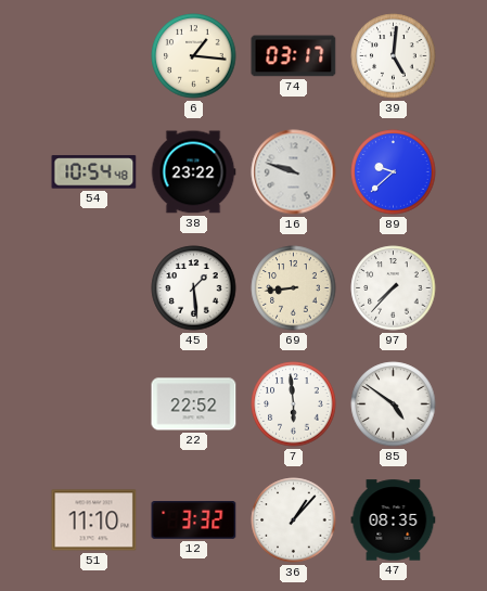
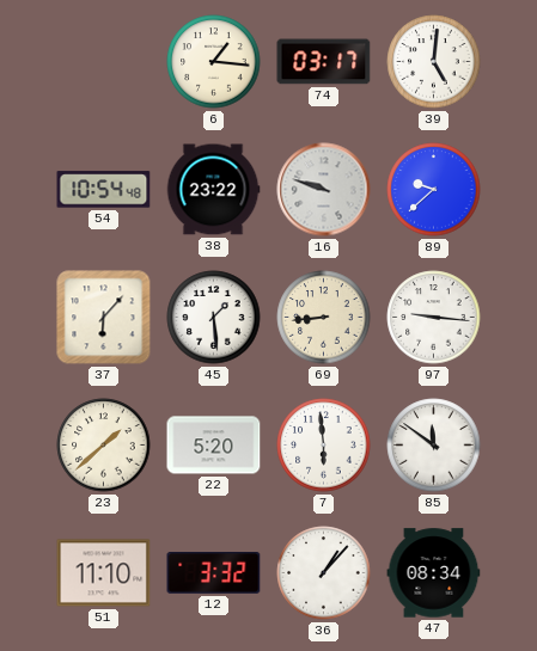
37: none -> 6:07 (104, 318)
97: 7:37 -> 9:16 (434, 318)
23: none -> 1:38 (104, 446)
22: 22:52 -> 5:20 (214, 446)
85: 4:51 -> 11:51 (434, 446)
47: 08:35 -> 08:34 (434, 573)
